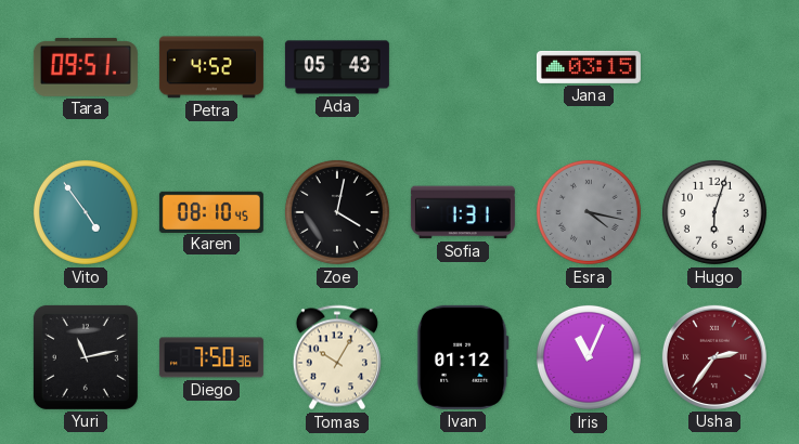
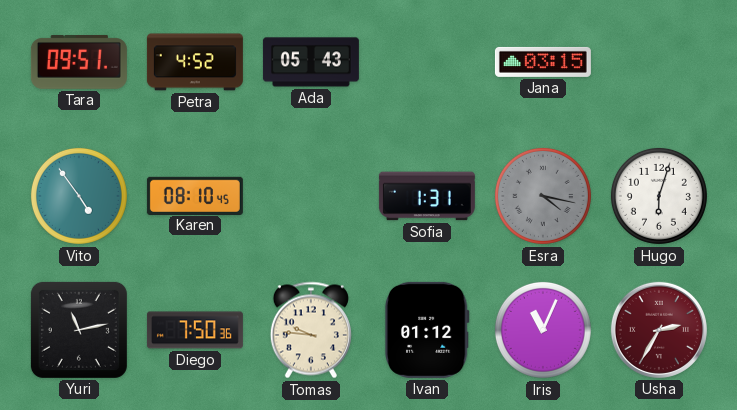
Zoe: 4:02 -> none (337, 212)
Tomas: 10:05 -> 9:46 (311, 330)
Usha: 2:36 -> 2:35 (659, 330)
